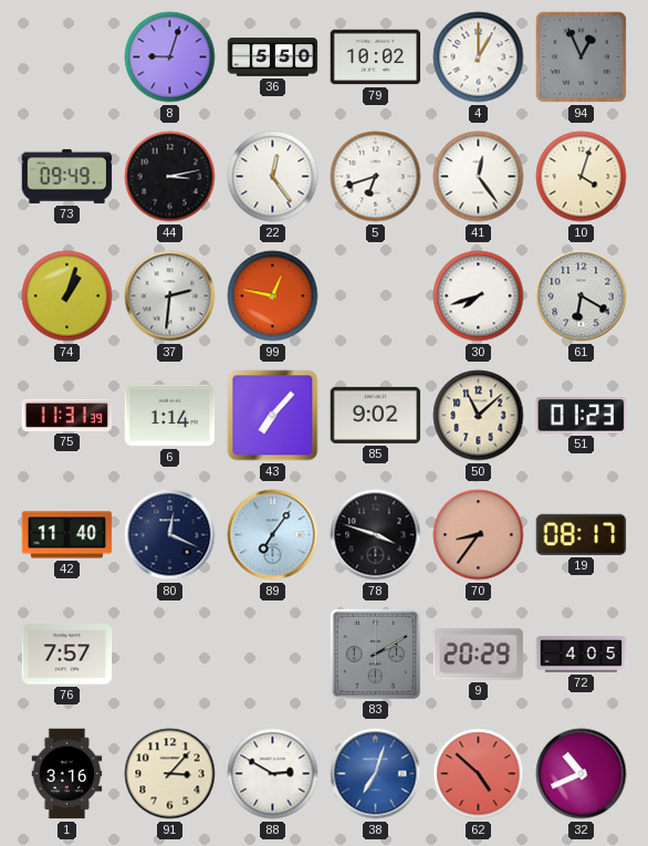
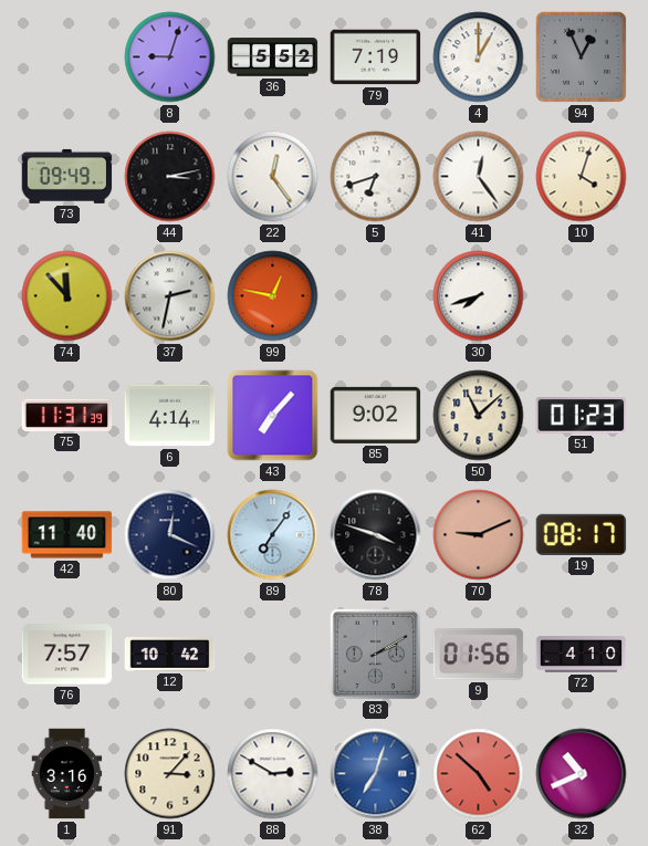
36: 5:50 -> 5:52 (273, 58)
79: 10:02 -> 7:19 (376, 58)
74: 1:03 -> 11:53 (67, 296)
37: 2:31 -> 2:32 (170, 296)
61: 6:20 -> none (582, 296)
6: 1:14 -> 4:14 (170, 416)
70: 8:36 -> 9:11 (479, 535)
12: none -> 10:42 (170, 655)
9: 20:29 -> 01:56 (479, 655)
72: 4:05 -> 4:10 (582, 655)
